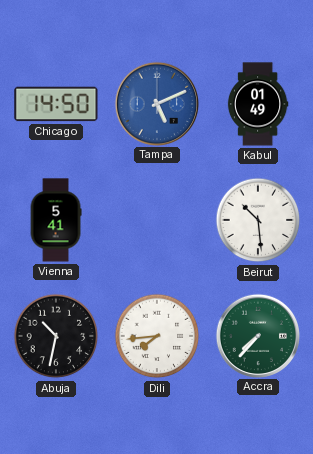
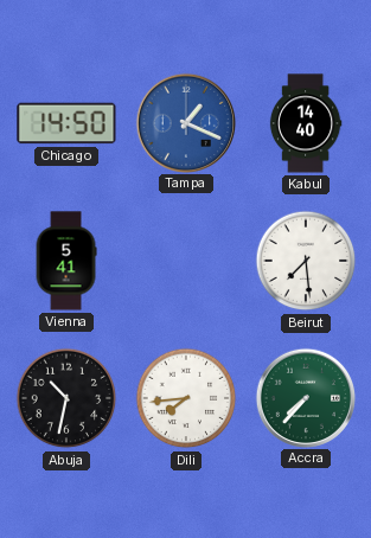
Tampa: 5:11 -> 1:19 (185, 122)
Kabul: 01:49 -> 14:40 (306, 123)
Beirut: 10:29 -> 7:29 (306, 261)
